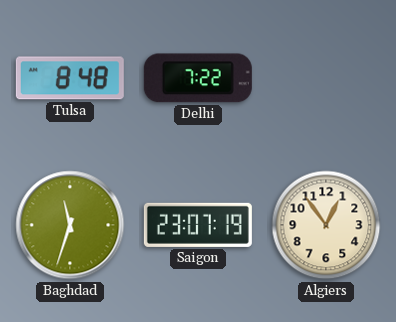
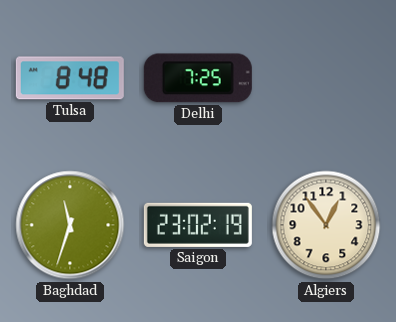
Delhi: 7:22 -> 7:25 (198, 78)
Saigon: 23:07 -> 23:02 (198, 225)
